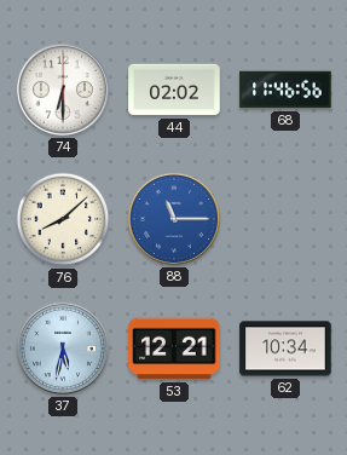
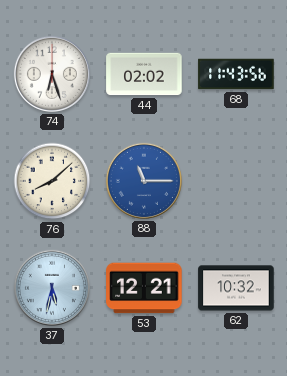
74: 6:30 -> 6:27 (52, 74)
68: 11:46 -> 11:43 (236, 74)
62: 10:34 -> 10:32 (236, 288)
